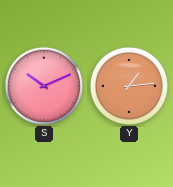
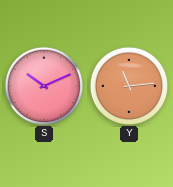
Y: 1:14 -> 11:14 (128, 85)
